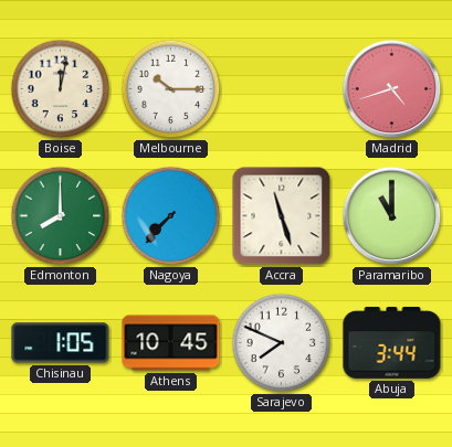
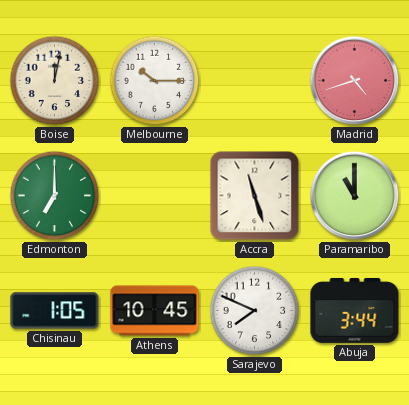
Edmonton: 8:00 -> 7:00 (55, 196)
Nagoya: 7:37 -> none (171, 216)
